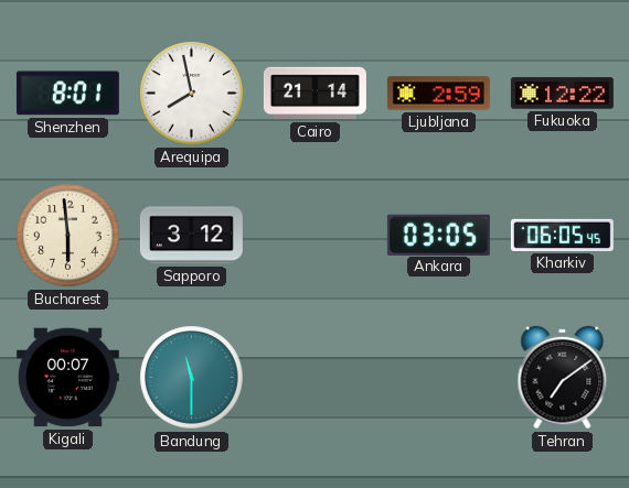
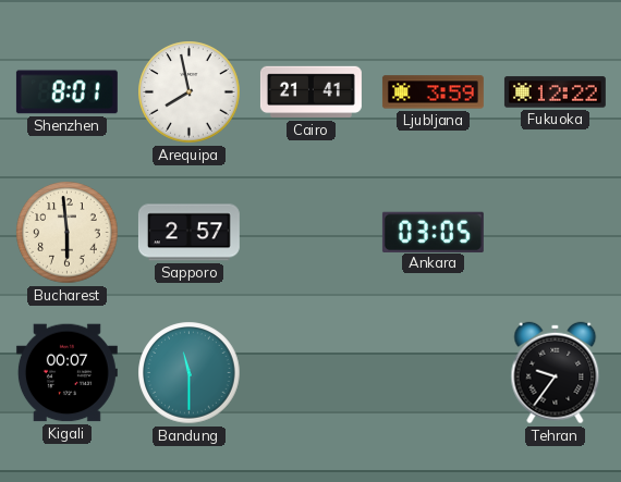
Cairo: 21:14 -> 21:41 (310, 92)
Ljubljana: 2:59 -> 3:59 (433, 92)
Sapporo: 3:12 -> 2:57 (188, 233)
Kharkiv: 06:05 -> none (562, 235)
Tehran: 7:09 -> 9:36 (556, 373)
